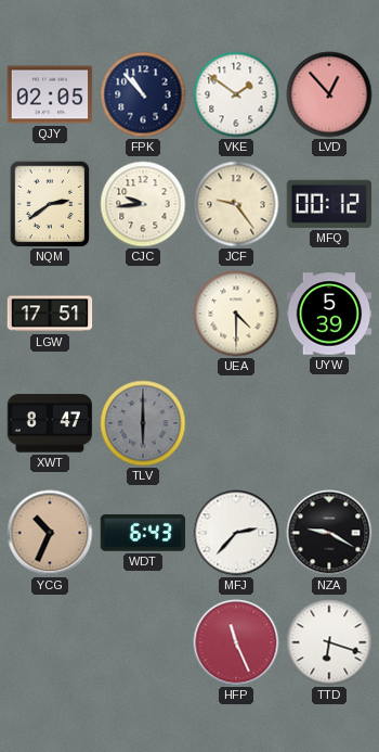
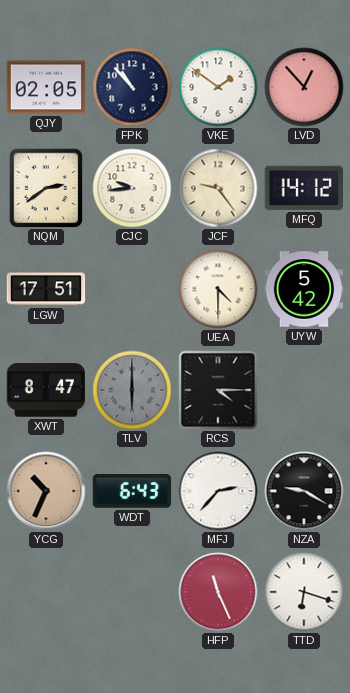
MFQ: 00:12 -> 14:12 (303, 188)
UYW: 5:39 -> 5:42 (304, 289)
RCS: none -> 4:15 (218, 390)
